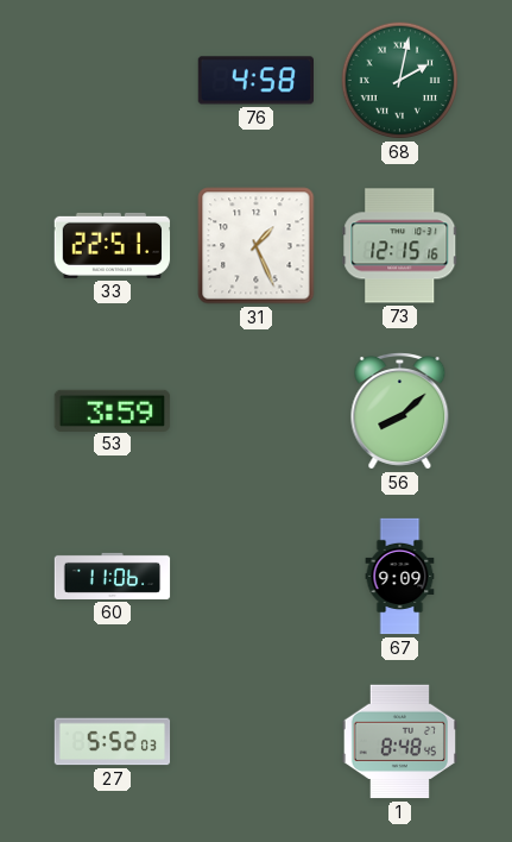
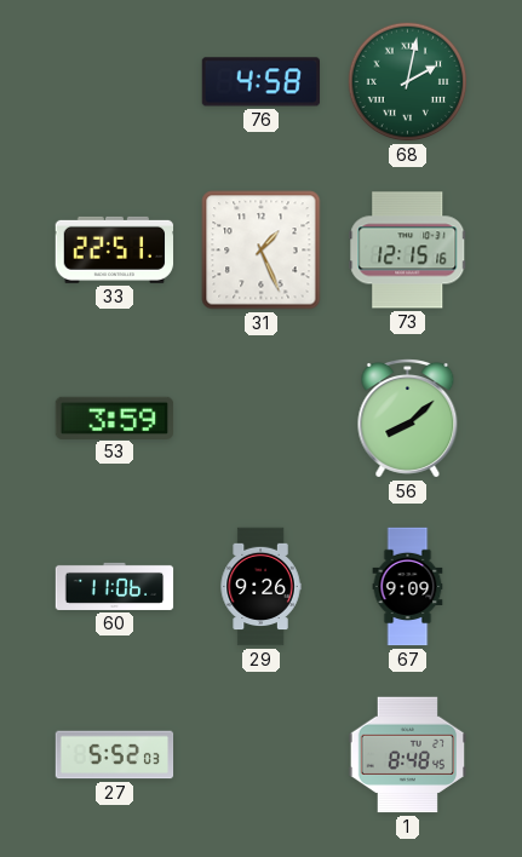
29: none -> 9:26 (260, 587)
